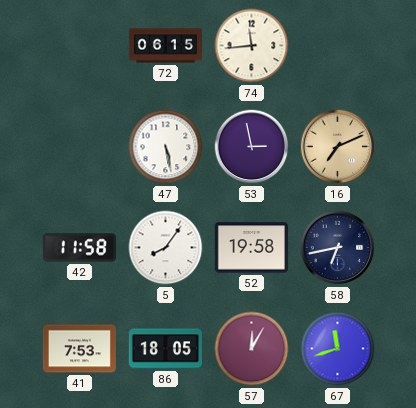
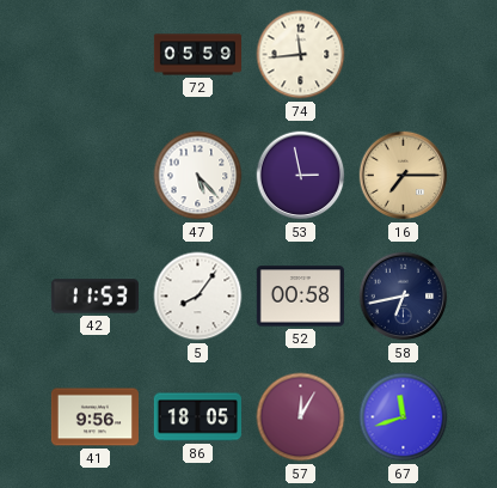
72: 06:15 -> 05:59 (197, 55)
47: 5:28 -> 5:23 (198, 176)
16: 7:11 -> 7:15 (404, 176)
42: 11:58 -> 11:53 (94, 297)
52: 19:58 -> 00:58 (300, 297)
41: 7:53 -> 9:56 (94, 417)
